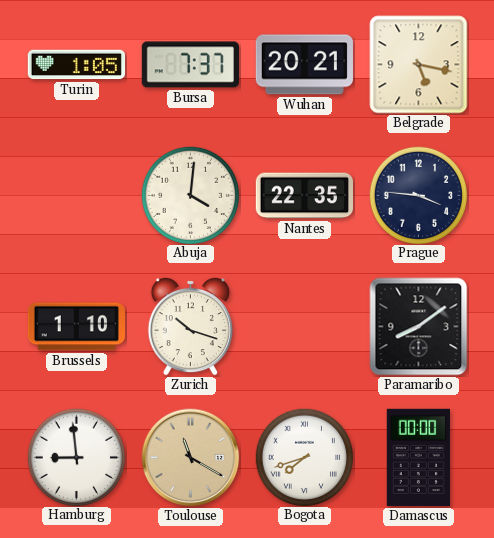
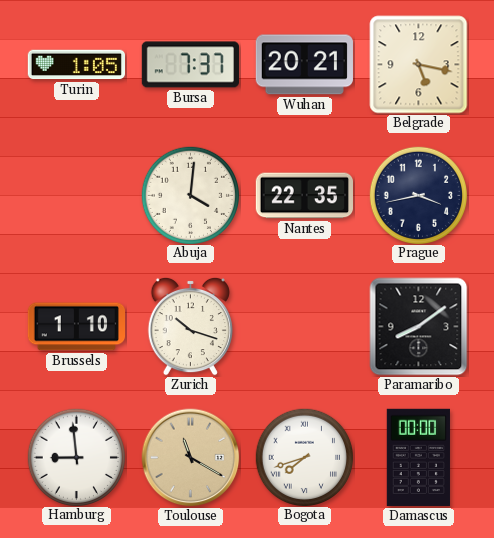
Prague: 3:46 -> 3:43 (418, 195)
